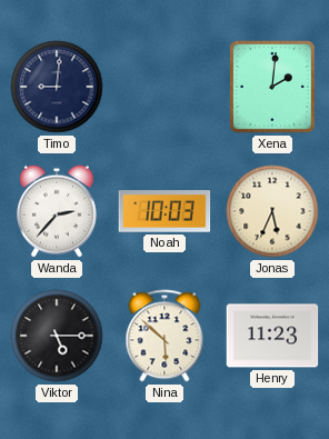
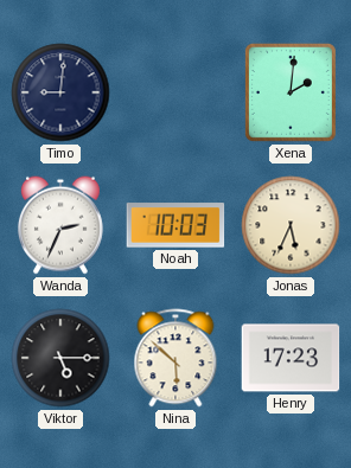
Wanda: 2:37 -> 2:34 (60, 225)
Henry: 11:23 -> 17:23 (291, 358)
